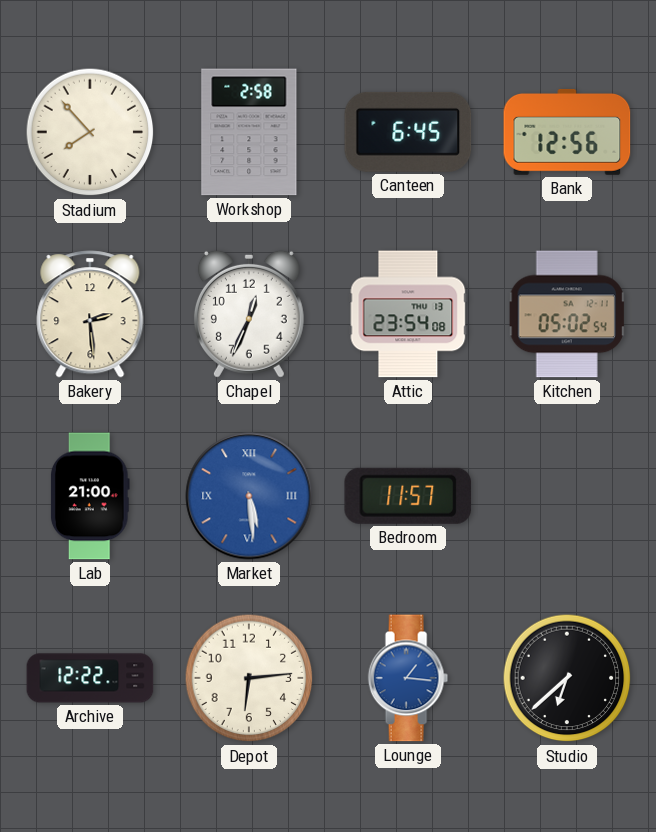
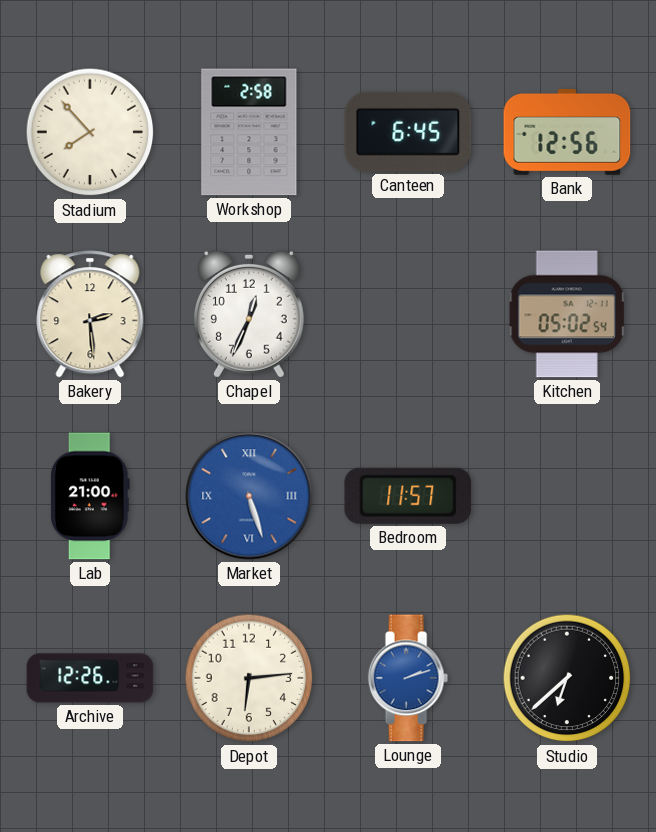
Attic: 23:54 -> none (408, 314)
Market: 5:29 -> 5:27 (249, 496)
Archive: 12:22 -> 12:26 (90, 678)
Lounge: 1:16 -> 2:12 (408, 678)
